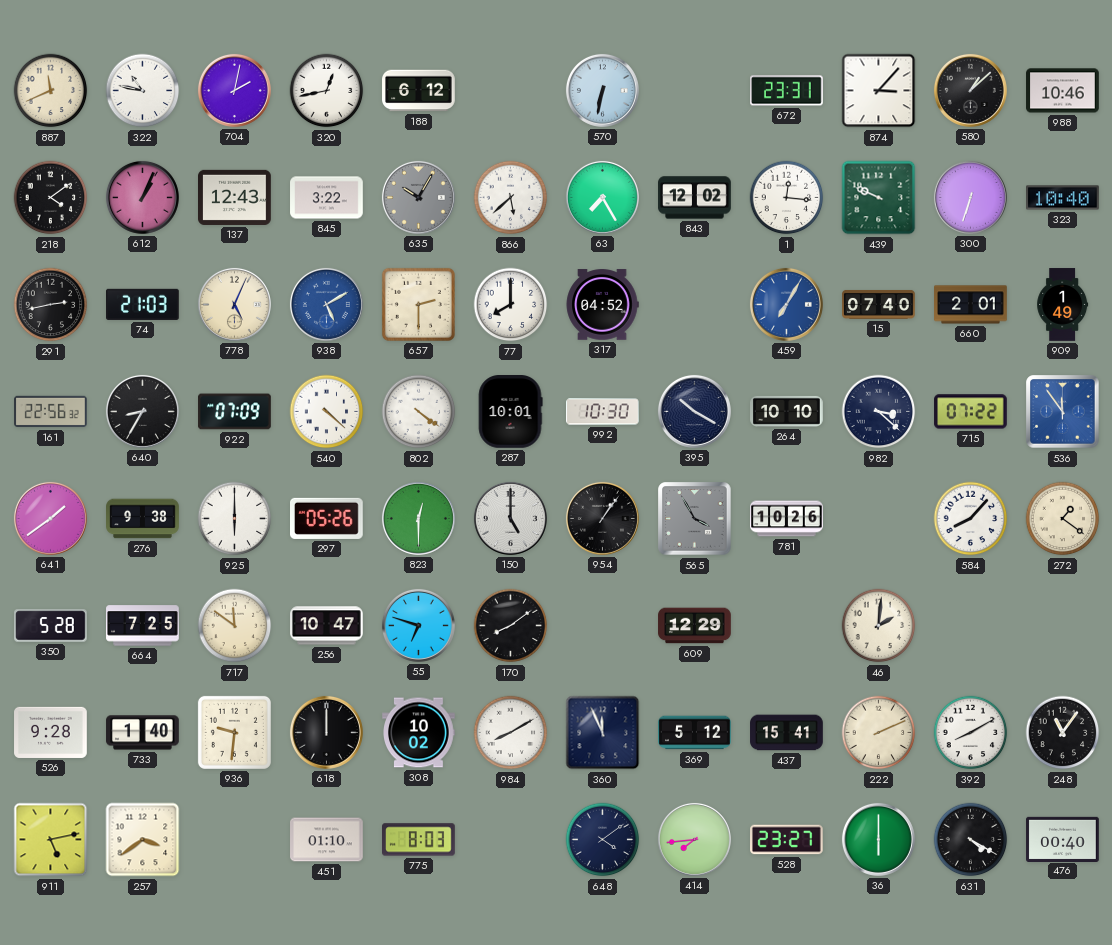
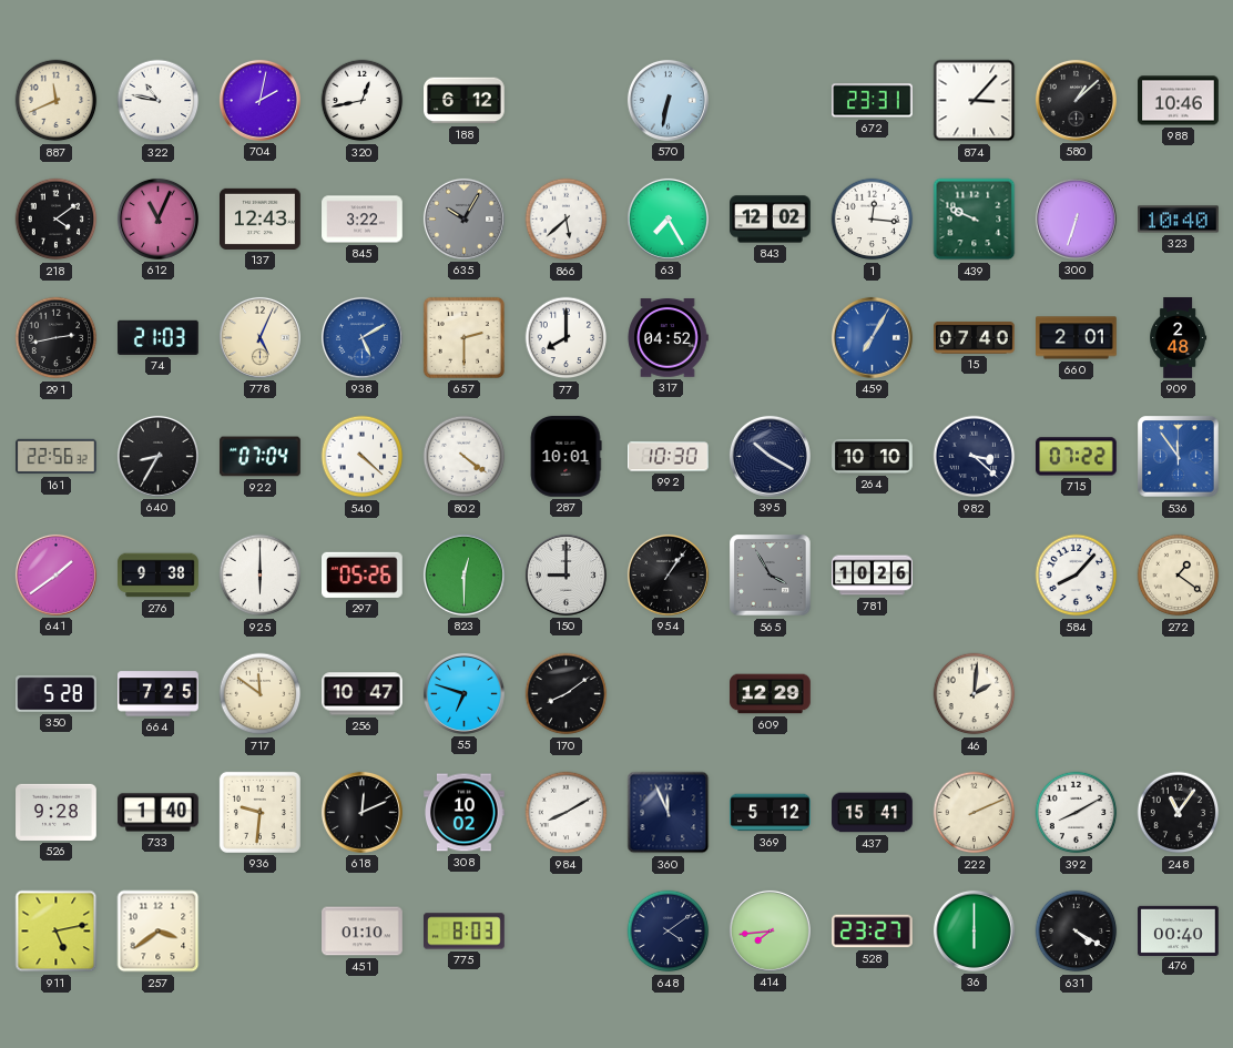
612: 1:04 -> 11:04 (157, 218)
909: 1:49 -> 2:48 (1179, 338)
922: 07:09 -> 07:04 (261, 457)
150: 5:00 -> 9:00 (565, 574)
618: 12:00 -> 12:11 (361, 812)
